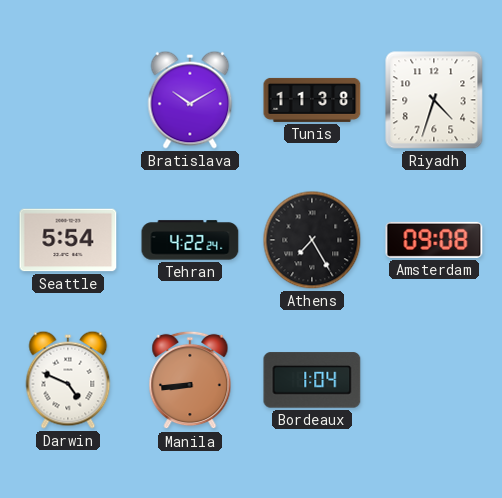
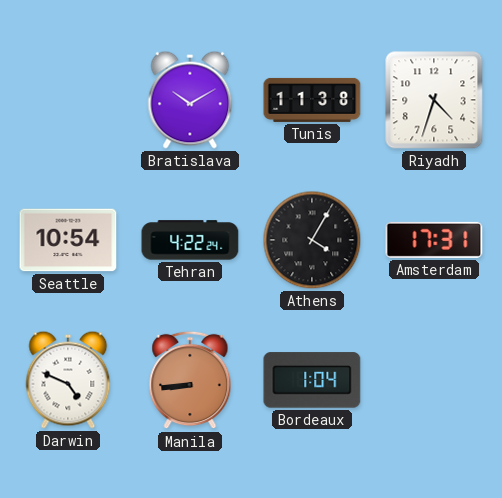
Seattle: 5:54 -> 10:54 (68, 240)
Athens: 7:25 -> 4:05 (312, 240)
Amsterdam: 09:08 -> 17:31 (434, 240)
